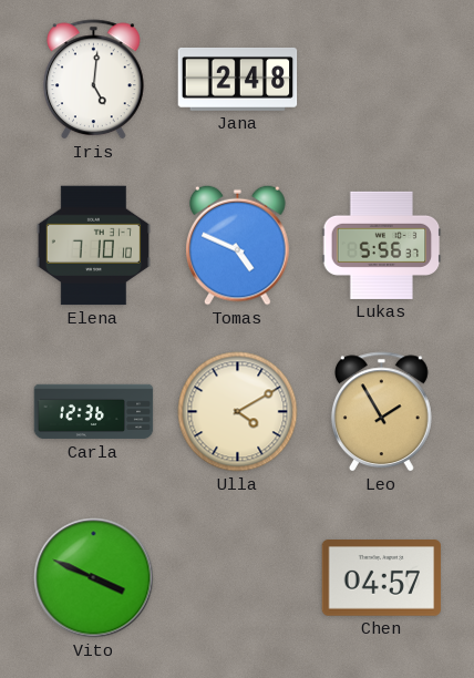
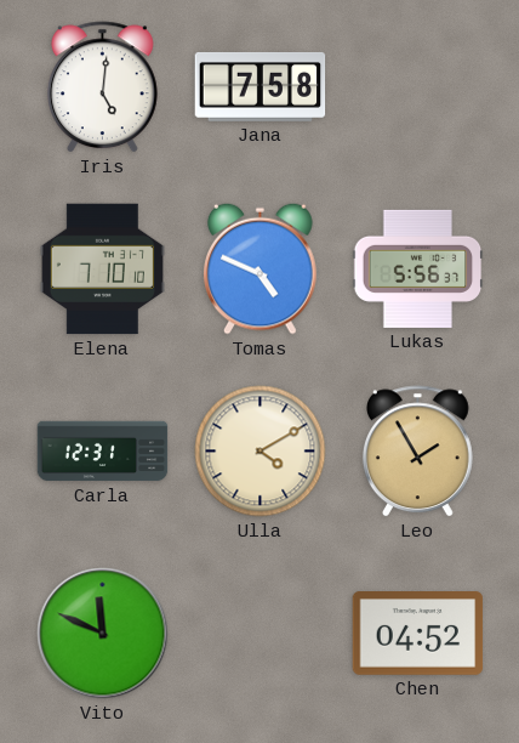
Jana: 2:48 -> 7:58 (261, 86)
Carla: 12:36 -> 12:31 (103, 452)
Vito: 3:49 -> 11:49 (103, 634)
Chen: 04:57 -> 04:52 (418, 634)
